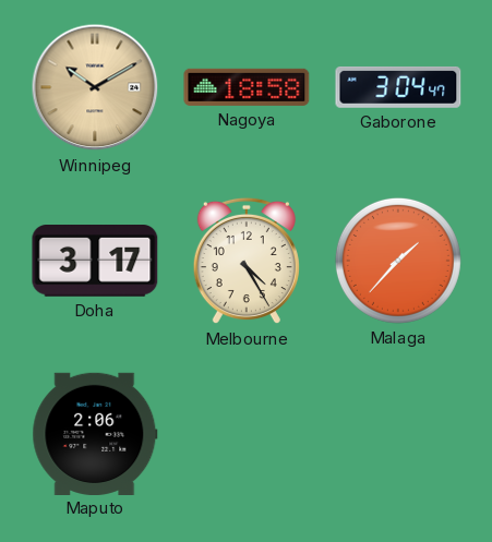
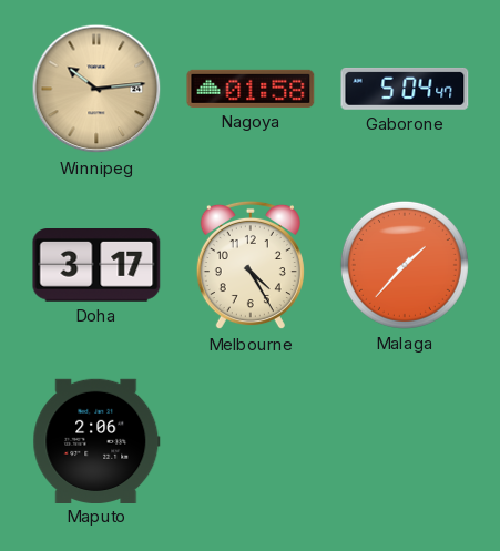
Winnipeg: 10:10 -> 10:14 (96, 89)
Nagoya: 18:58 -> 01:58 (251, 89)
Gaborone: 3:04 -> 5:04 (405, 89)
